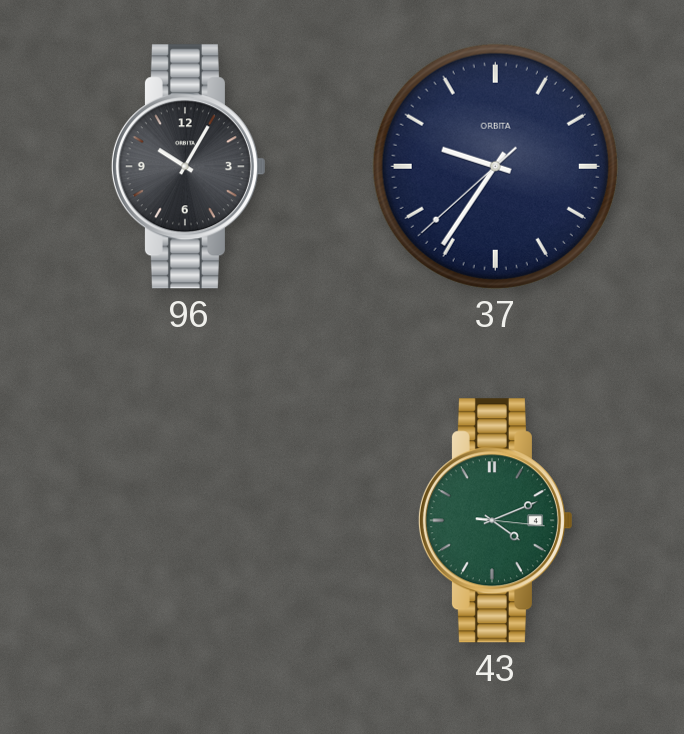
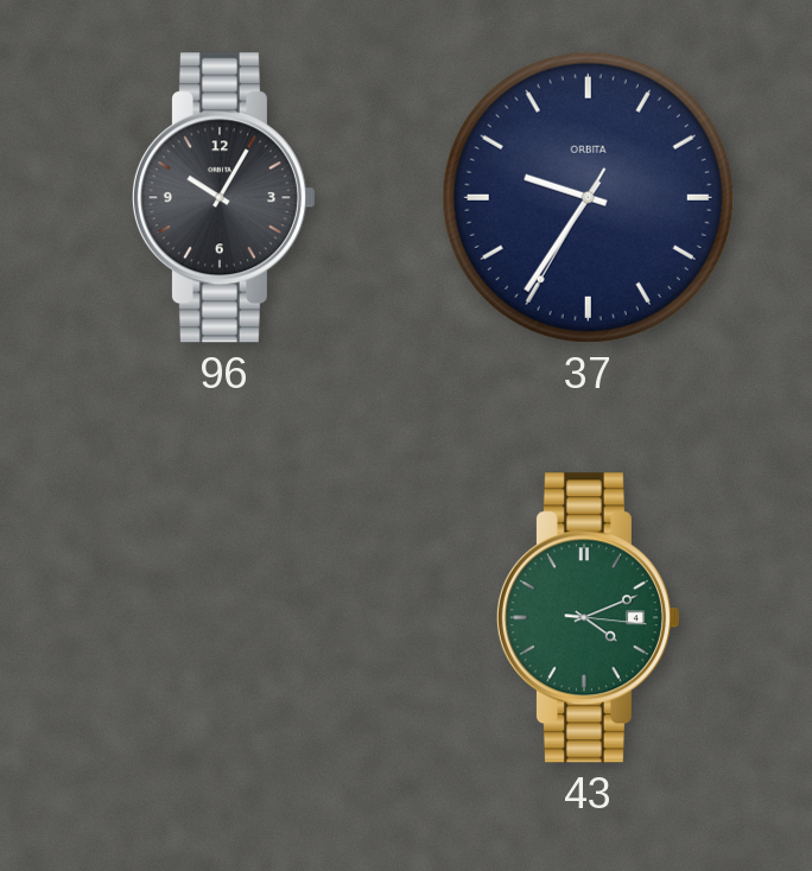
37: 9:35:38 -> 9:35:35 (588, 197)
